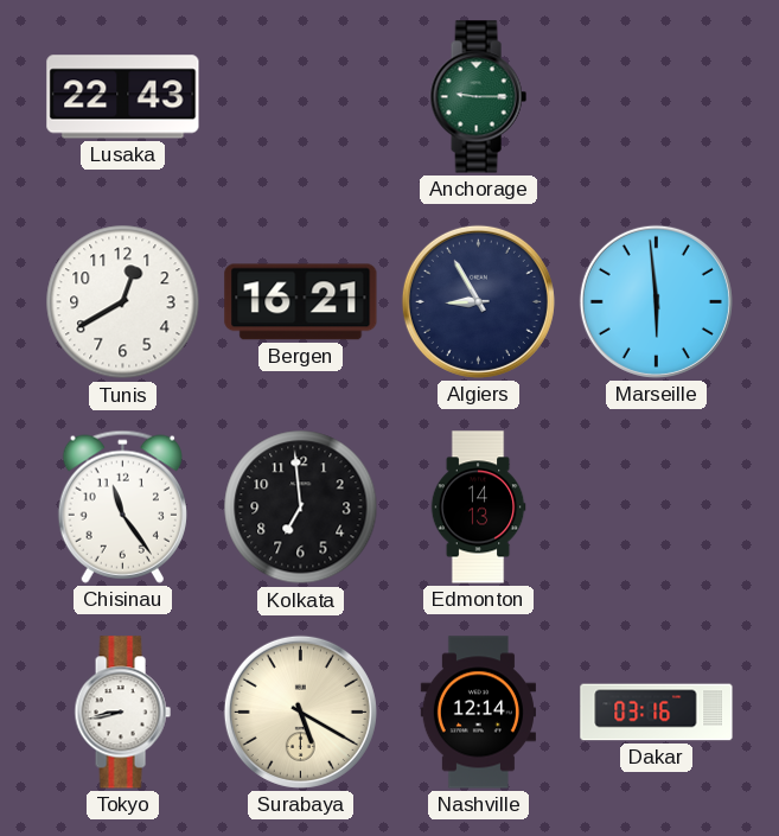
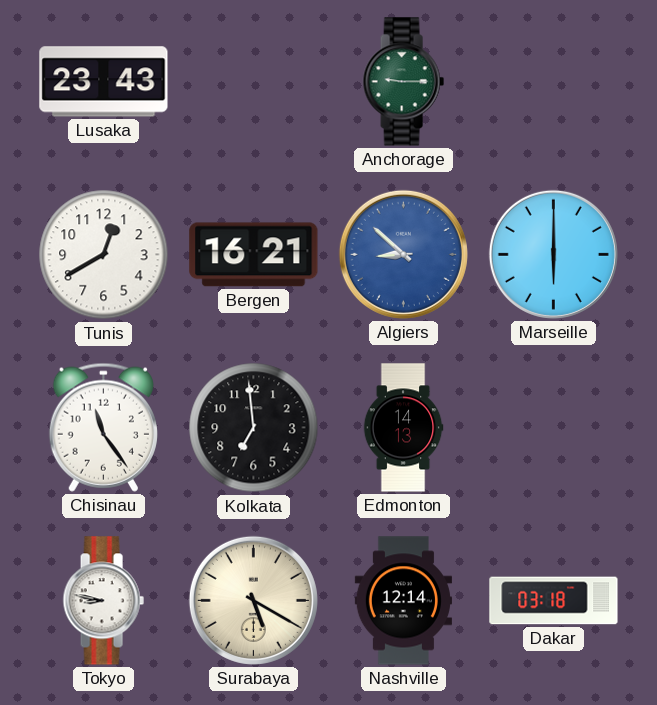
Lusaka: 22:43 -> 23:43 (104, 82)
Algiers: 8:55 -> 8:52 (403, 254)
Algiers dial: navy -> blue (403, 254)
Marseille: 5:59 -> 6:00 (553, 254)
Tokyo: 8:43 -> 8:47 (103, 601)
Dakar: 03:16 -> 03:18 (554, 601)
